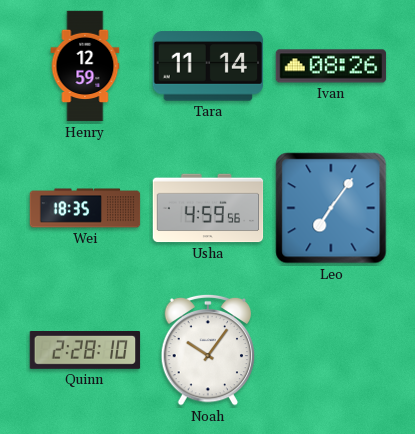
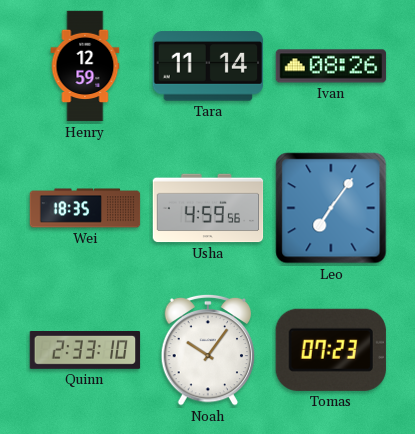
Quinn: 2:28 -> 2:33 (85, 351)
Tomas: none -> 07:23 (331, 350)
